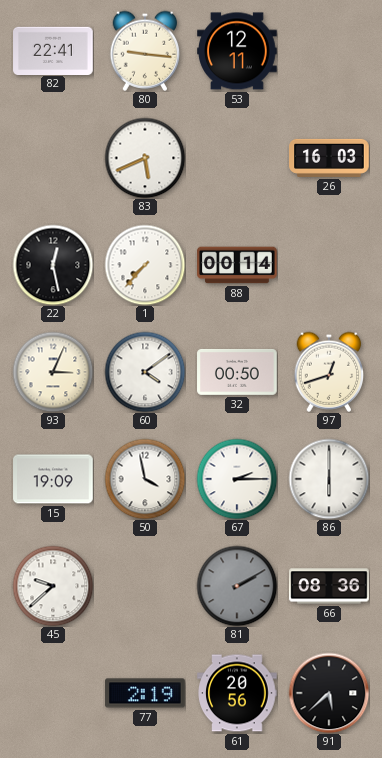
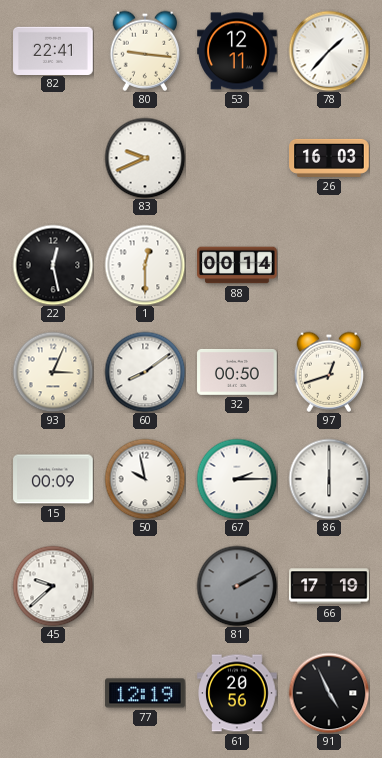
78: none -> 1:37 (329, 51)
83: 5:41 -> 9:41 (145, 158)
1: 7:37 -> 12:30 (145, 265)
60: 4:09 -> 8:09 (145, 372)
15: 19:09 -> 00:09 (53, 479)
50: 3:58 -> 9:58 (145, 479)
66: 08:36 -> 17:19 (329, 586)
77: 2:19 -> 12:19 (145, 693)
91: 5:38 -> 4:56 (329, 693)
